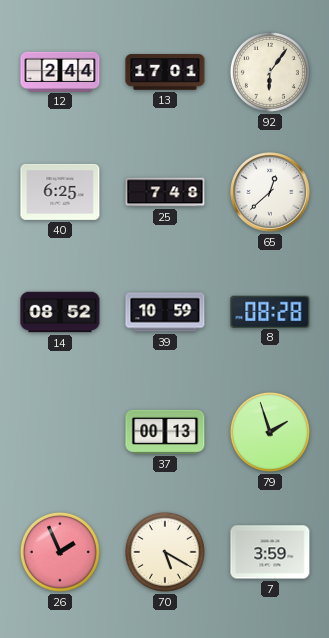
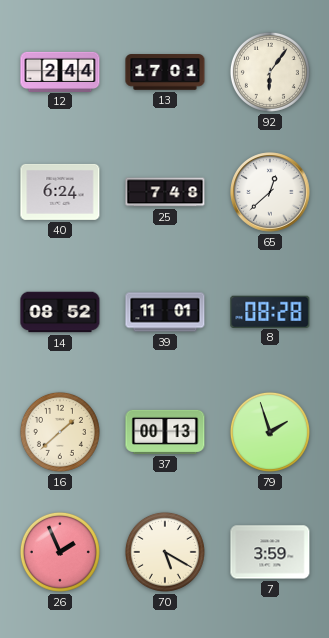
40: 6:25 -> 6:24 (60, 192)
39: 10:59 -> 11:01 (165, 312)
16: none -> 1:38 (60, 432)
